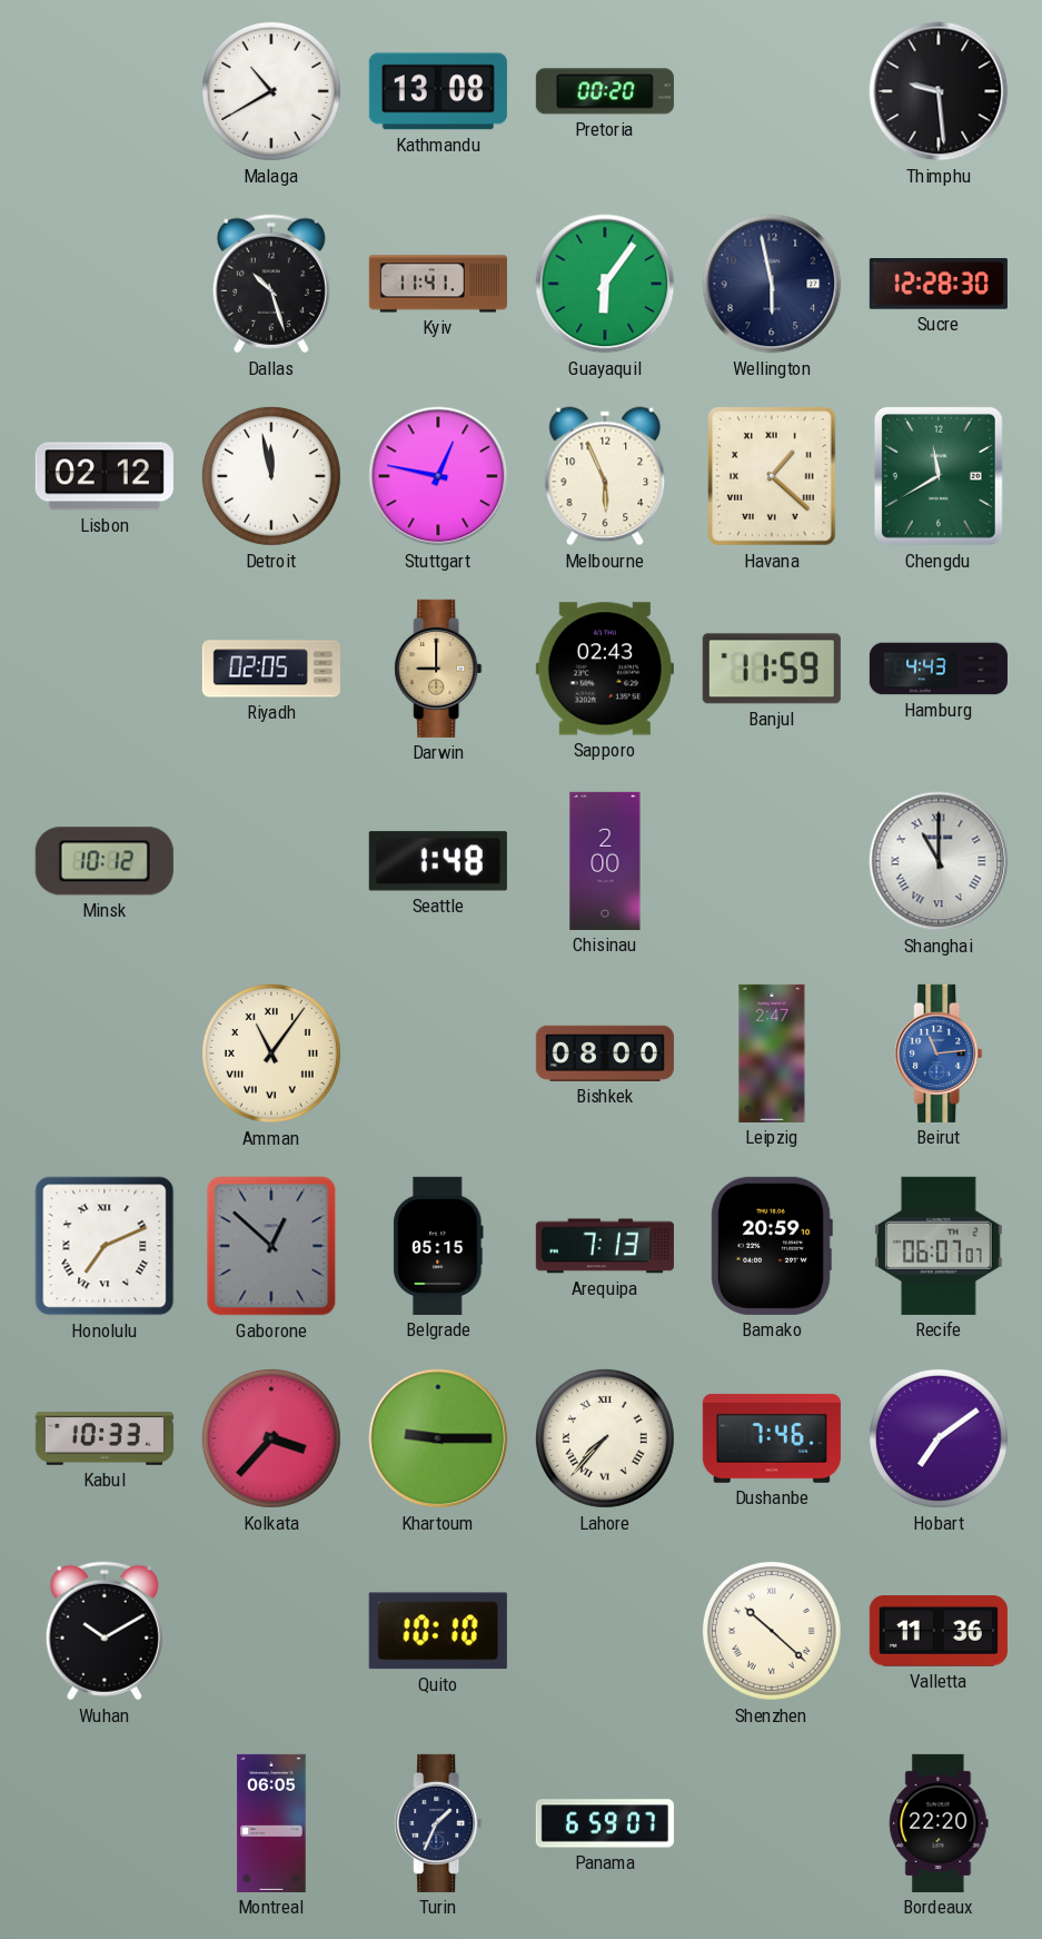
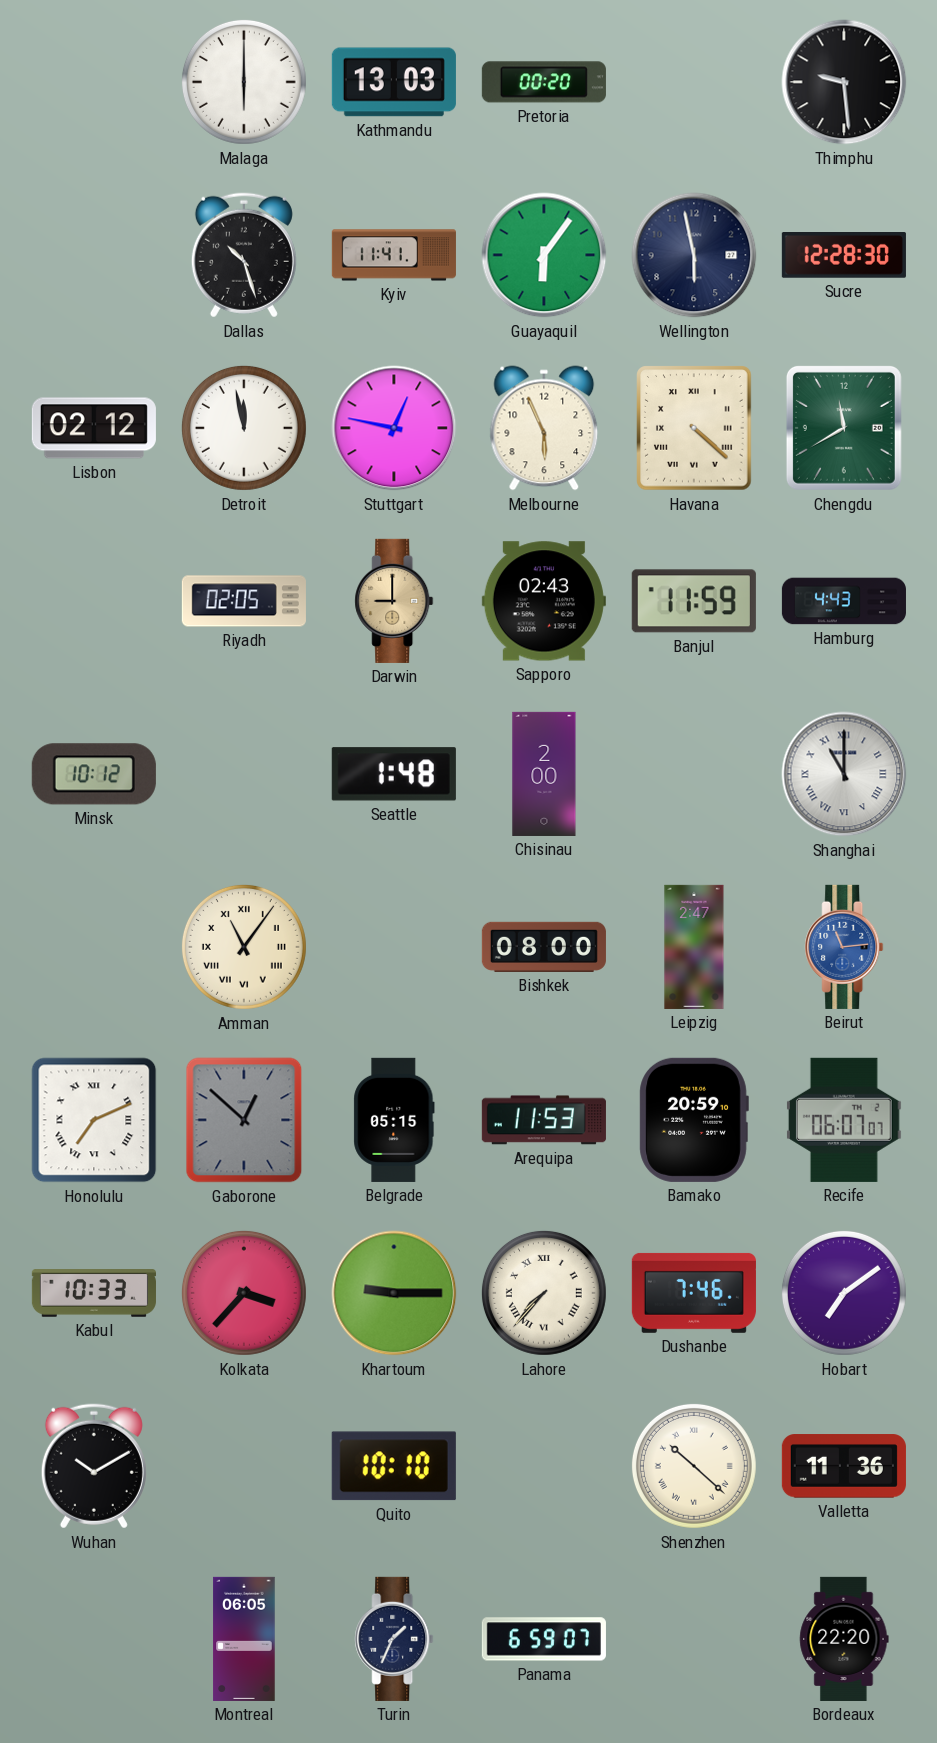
Malaga: 10:40 -> 6:00 (244, 82)
Kathmandu: 13:08 -> 13:03 (394, 82)
Havana: 1:22 -> 4:22 (694, 428)
Arequipa: 7:13 -> 11:53 (544, 1120)
